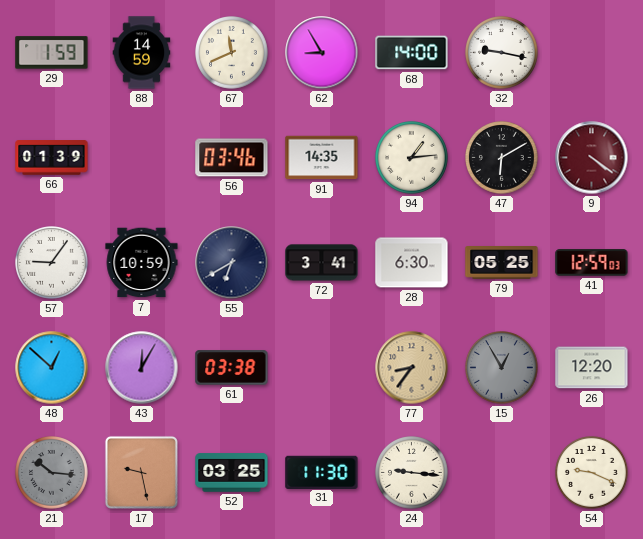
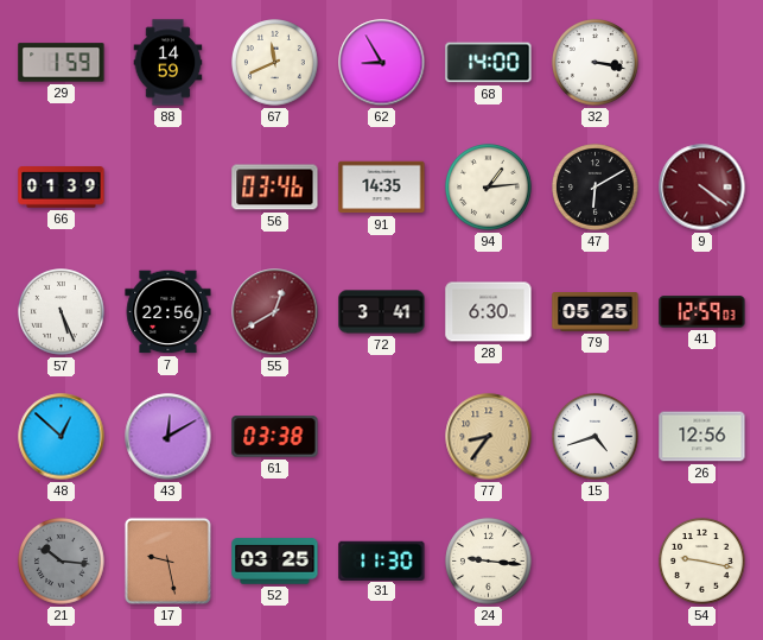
32: 9:17 -> 3:17 (596, 63)
57: 9:06 -> 5:26 (62, 312)
7: 10:59 -> 22:56 (169, 312)
55: 6:40 -> 12:40 (275, 312)
55 dial: navy -> burgundy (275, 312)
43: 12:05 -> 12:10 (169, 437)
15: 12:55 -> 4:42 (596, 437)
15 dial: grey -> white (596, 437)
26: 12:20 -> 12:56 (702, 437)
54: 9:19 -> 9:17 (702, 562)
